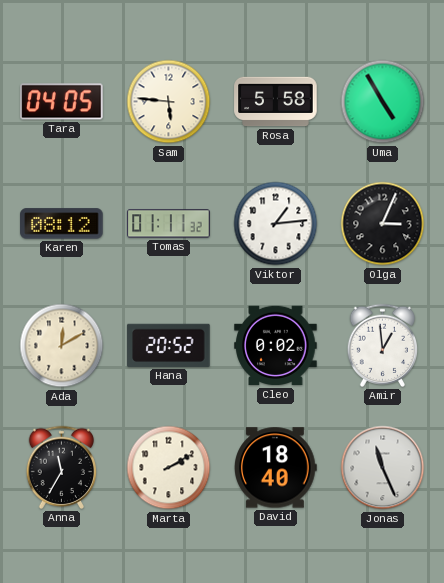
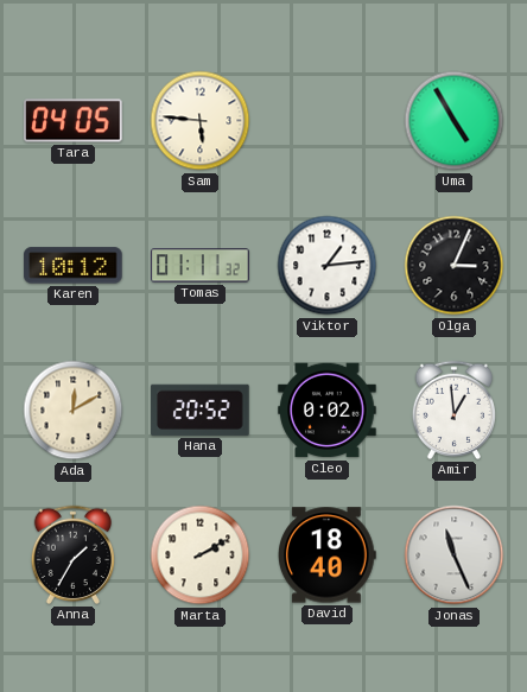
Rosa: 5:58 -> none (276, 102)
Karen: 08:12 -> 10:12 (74, 266)
Anna: 11:35 -> 1:35 (72, 554)
